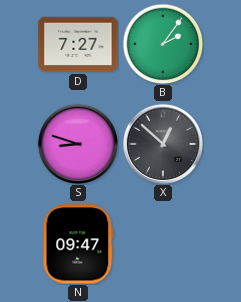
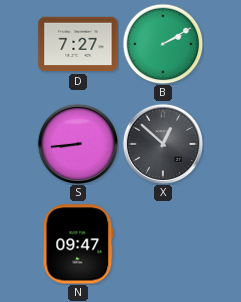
B: 2:06 -> 2:10 (163, 44)
S: 8:48 -> 8:44 (78, 144)
